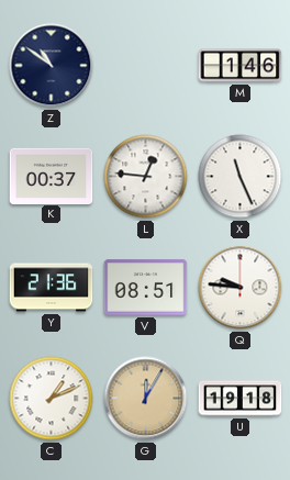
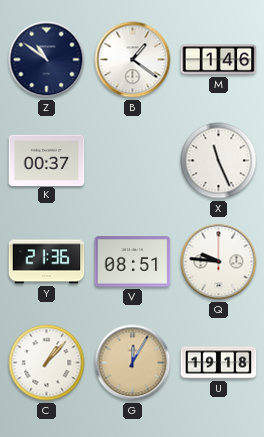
B: none -> 1:21 (133, 60)
L: 12:46 -> none (146, 177)
C: 1:11 -> 1:07 (47, 363)
